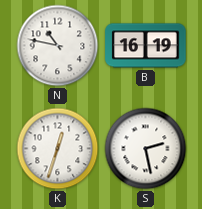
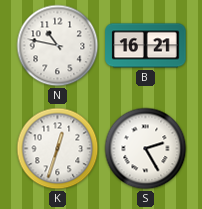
B: 16:19 -> 16:21 (146, 46)
S: 2:28 -> 2:25 (146, 149)
